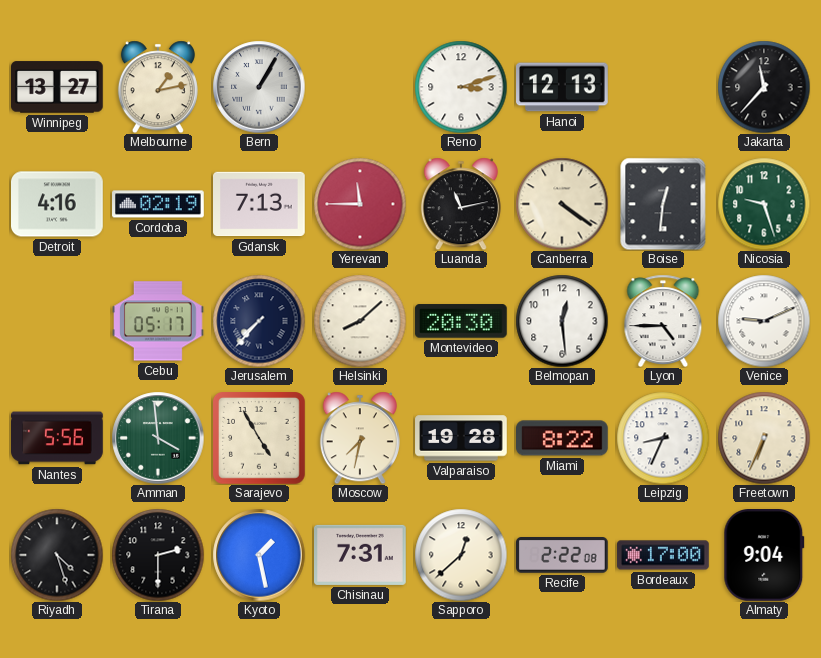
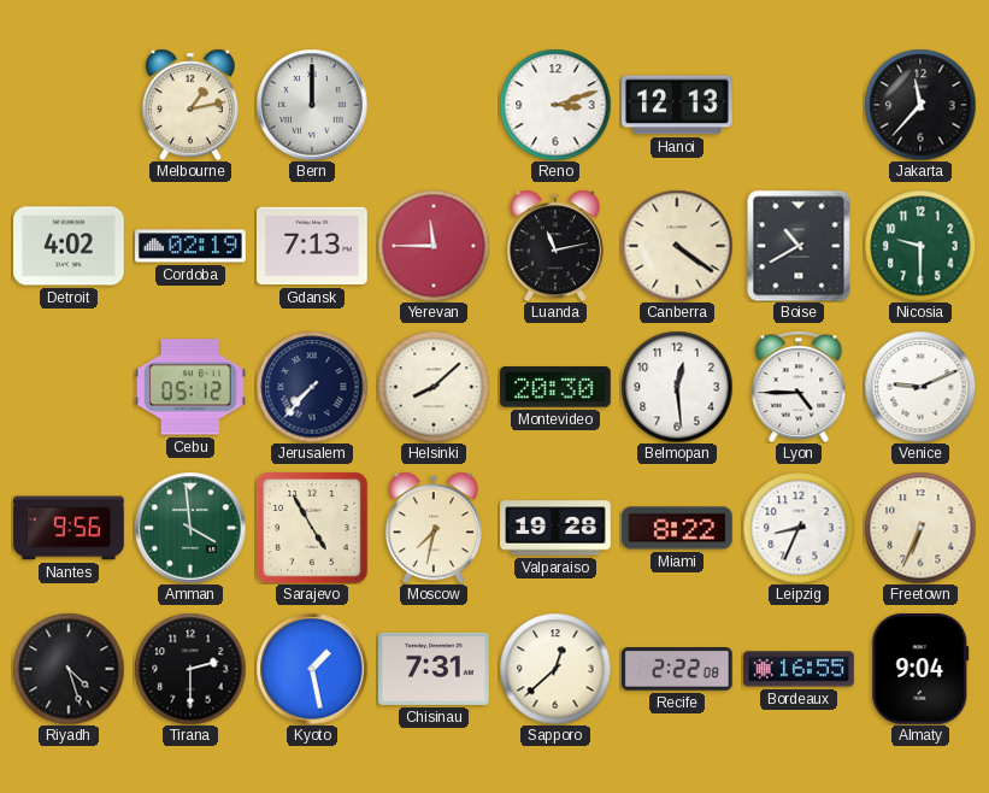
Winnipeg: 13:27 -> none (58, 87)
Bern: 1:05 -> 12:00 (312, 105)
Detroit: 4:16 -> 4:02 (70, 246)
Boise: 12:31 -> 10:40 (799, 246)
Nicosia: 9:27 -> 9:30 (920, 246)
Cebu: 05:17 -> 05:12 (192, 387)
Nantes: 5:56 -> 9:56 (69, 528)
Bordeaux: 17:00 -> 16:55 (799, 669)
